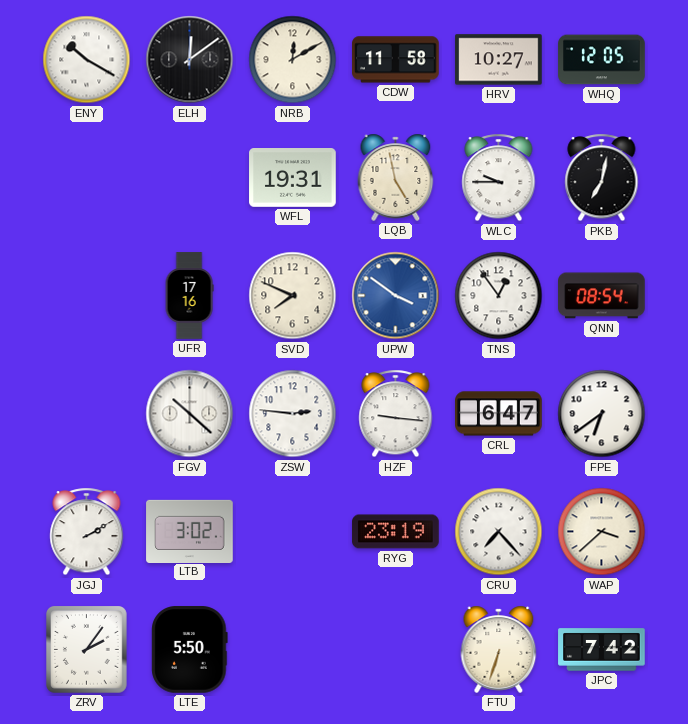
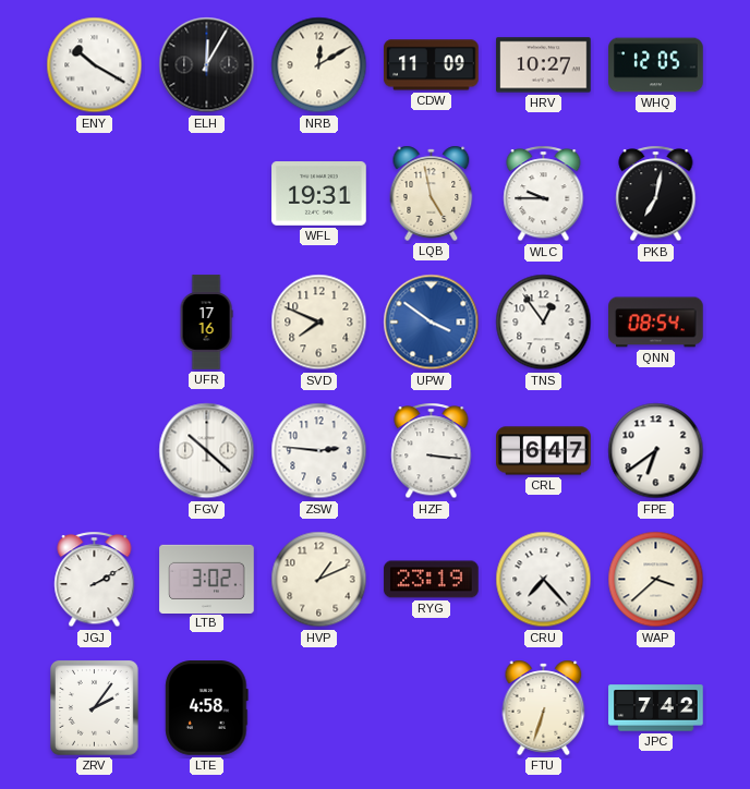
ELH: 12:09 -> 12:05 (207, 65)
CDW: 11:58 -> 11:09 (432, 65)
HZF: 9:16 -> 3:16 (432, 451)
HVP: none -> 1:11 (319, 580)
LTE: 5:50 -> 4:58 (207, 708)
